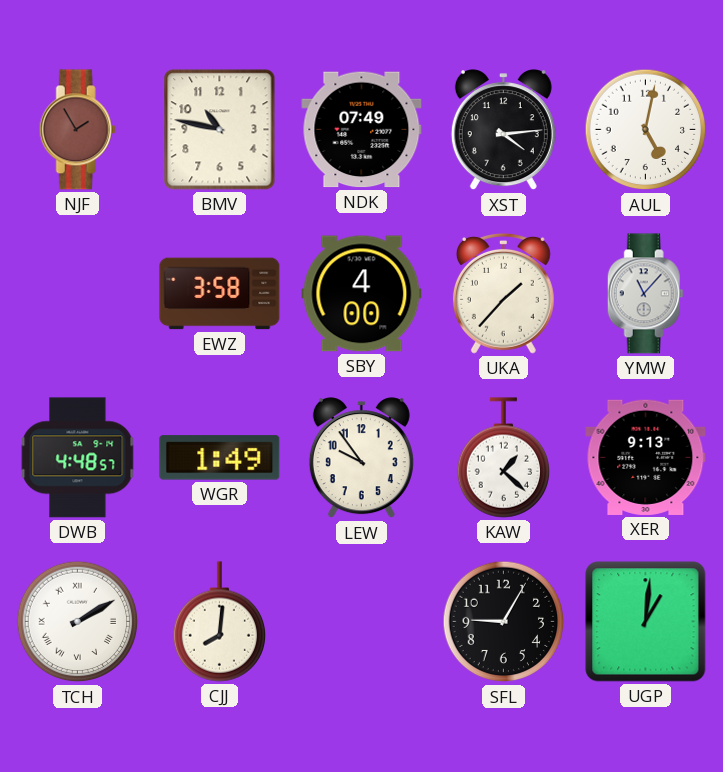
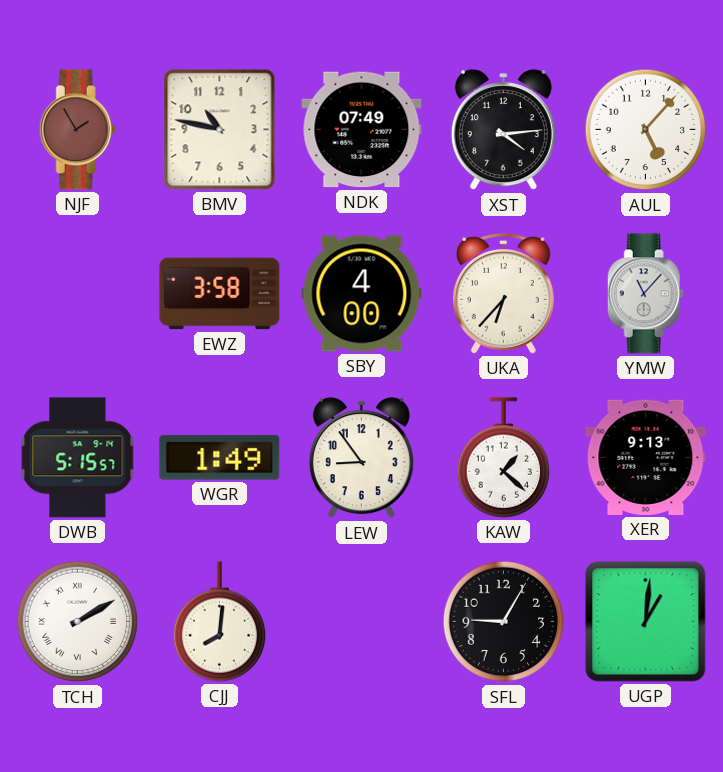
AUL: 5:02 -> 5:07 (646, 130)
UKA: 1:37 -> 6:37 (503, 294)
DWB: 4:48 -> 5:15 (78, 458)
LEW: 9:54 -> 8:54 (361, 458)
